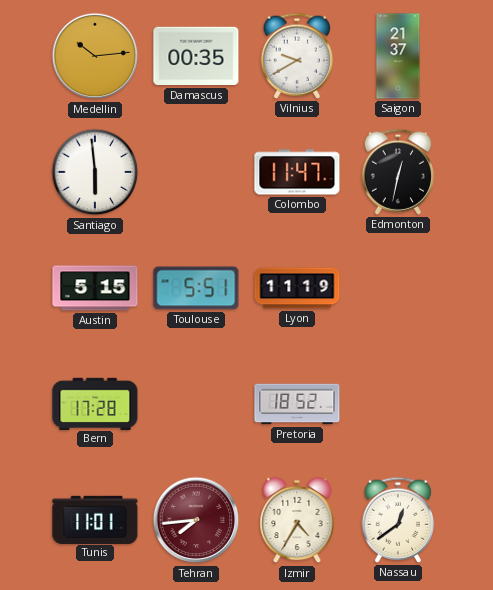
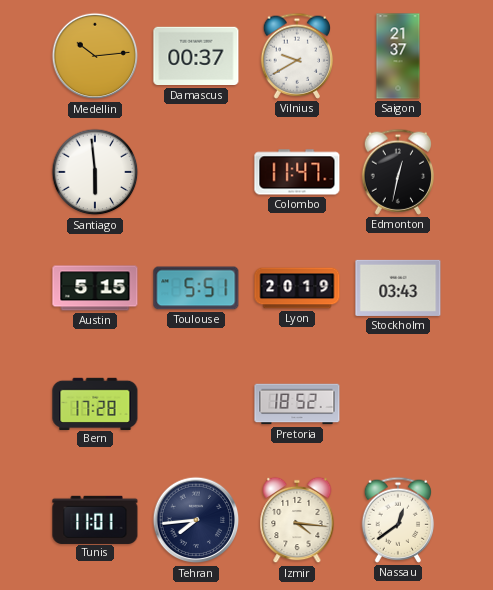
Damascus: 00:35 -> 00:37 (196, 56)
Lyon: 11:19 -> 20:19 (297, 288)
Stockholm: none -> 03:43 (398, 288)
Tehran dial: burgundy -> navy (196, 520)
Izmir: 4:35 -> 4:16 (297, 520)
